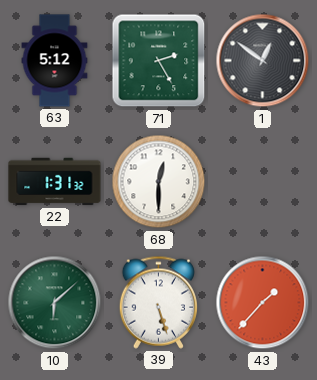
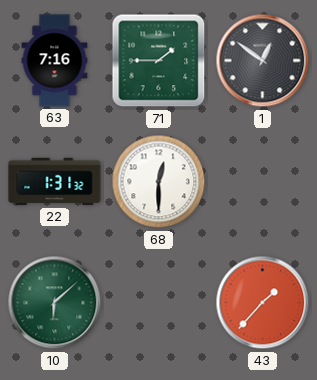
63: 5:12 -> 7:16 (55, 61)
71: 2:25 -> 1:45 (159, 61)
39: 5:27 -> none (158, 302)
